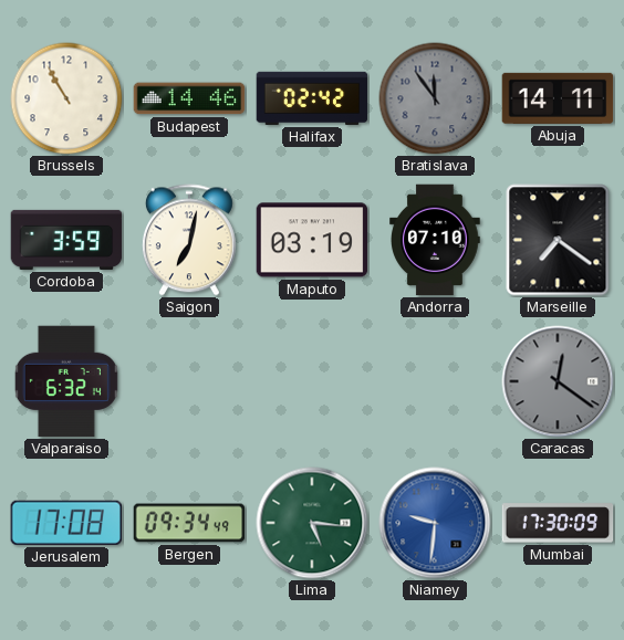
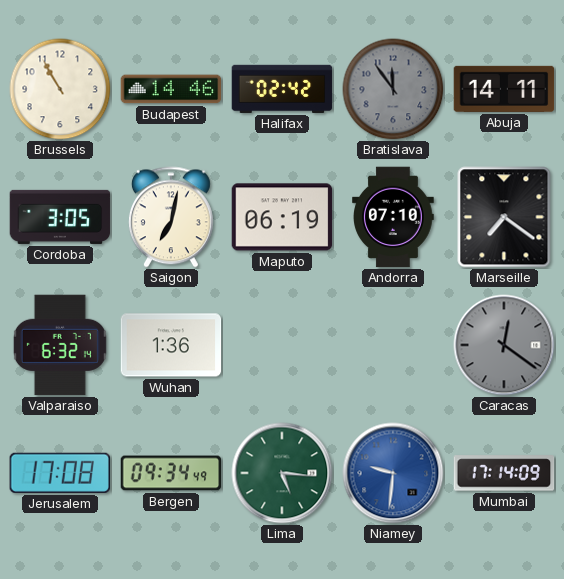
Cordoba: 3:59 -> 3:05 (60, 217)
Maputo: 03:19 -> 06:19 (282, 217)
Wuhan: none -> 1:36 (171, 345)
Mumbai: 17:30 -> 17:14 (504, 473)
